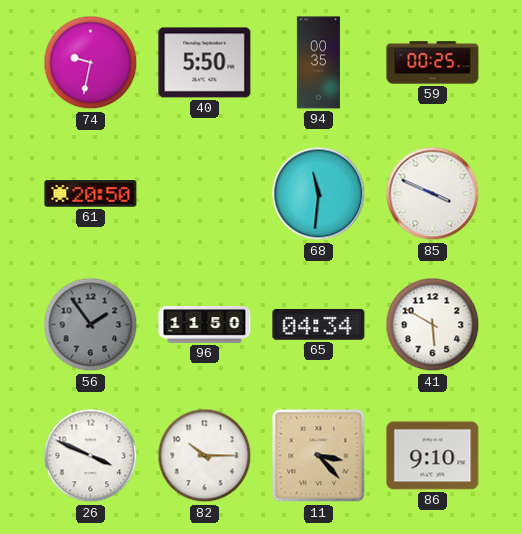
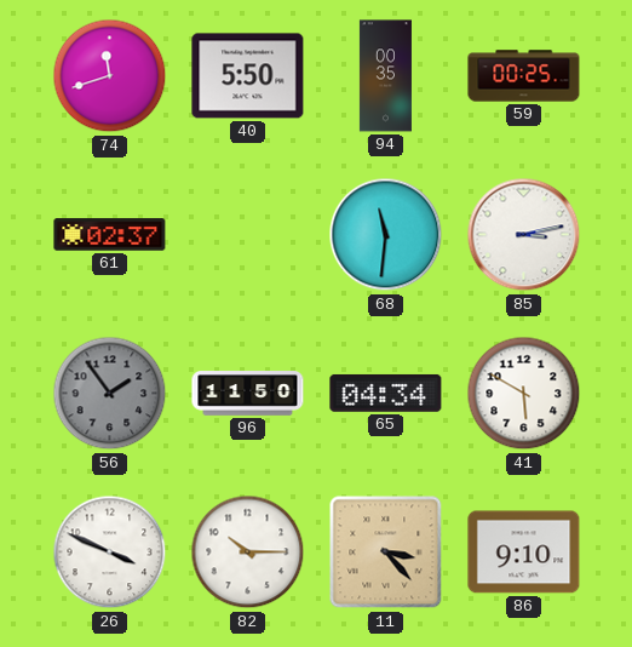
74: 9:32 -> 11:42 (110, 76)
61: 20:50 -> 02:37 (110, 235)
85: 3:49 -> 3:13 (524, 235)
